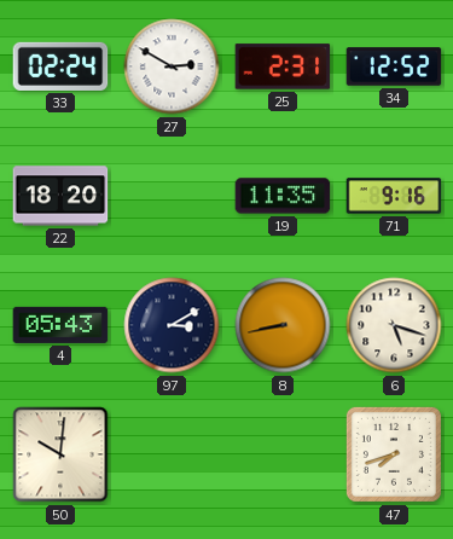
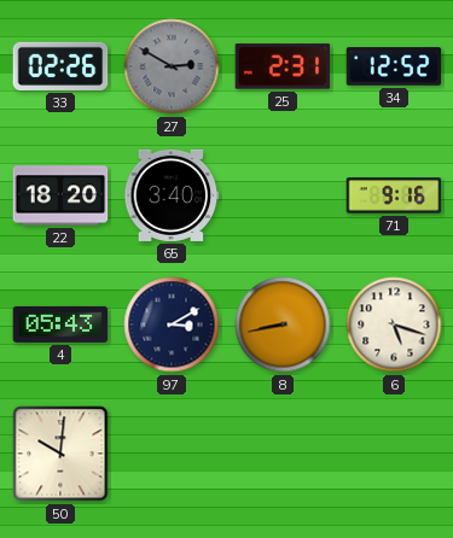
33: 02:24 -> 02:26 (60, 66)
27 dial: white -> grey (172, 66)
65: none -> 3:40 (172, 195)
19: 11:35 -> none (283, 196)
47: 7:42 -> none (394, 454)
